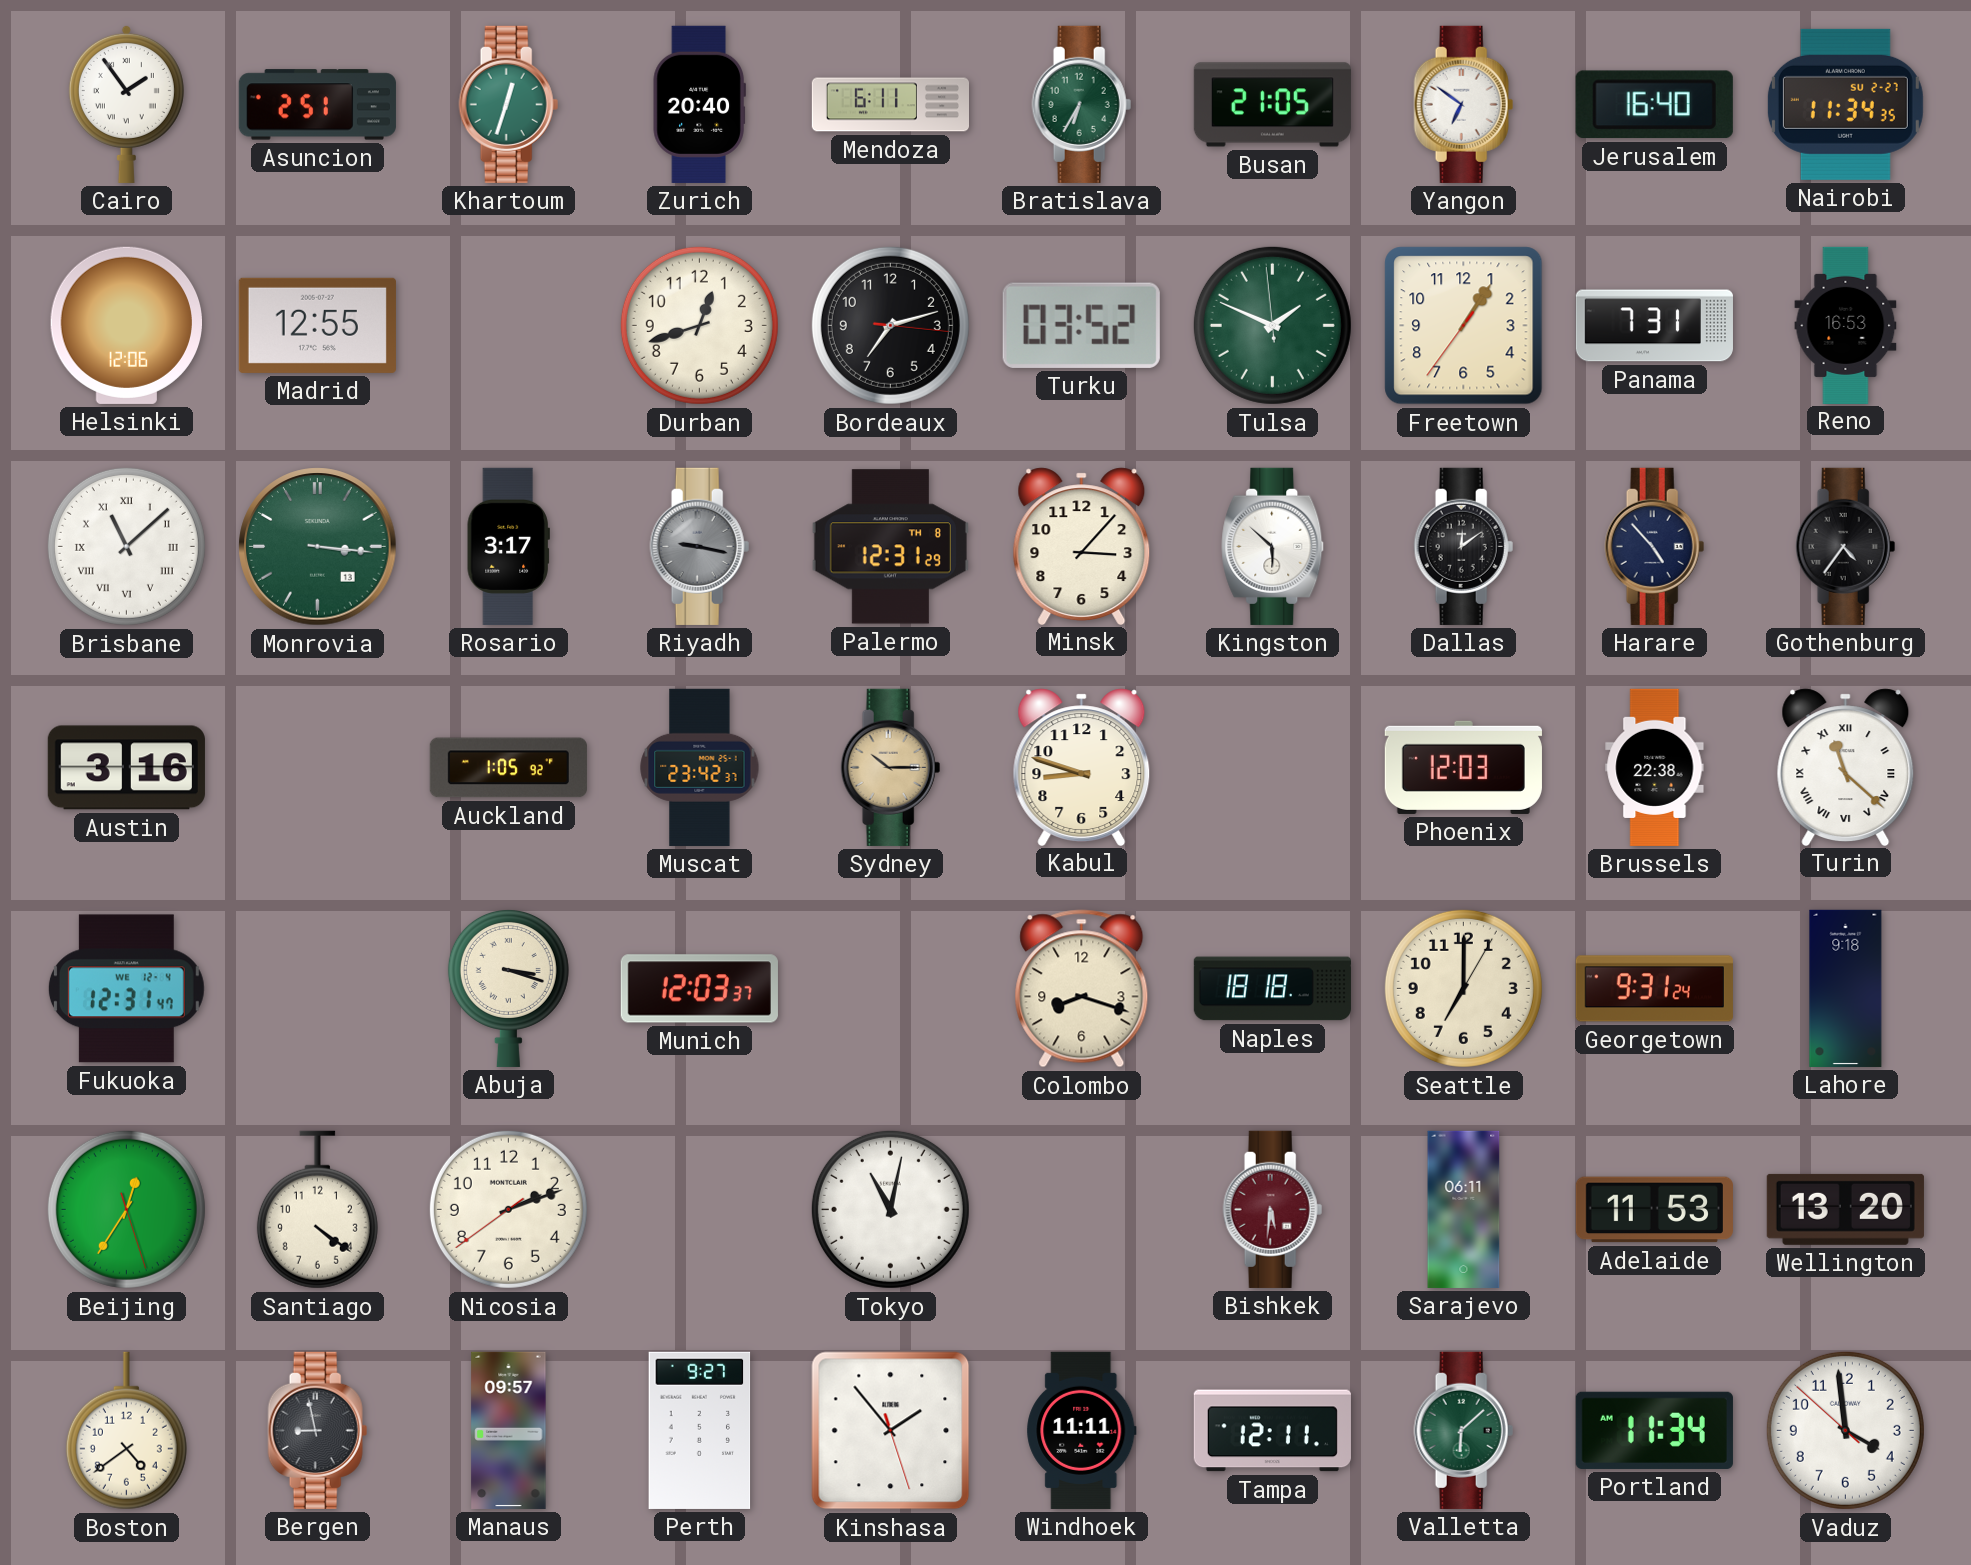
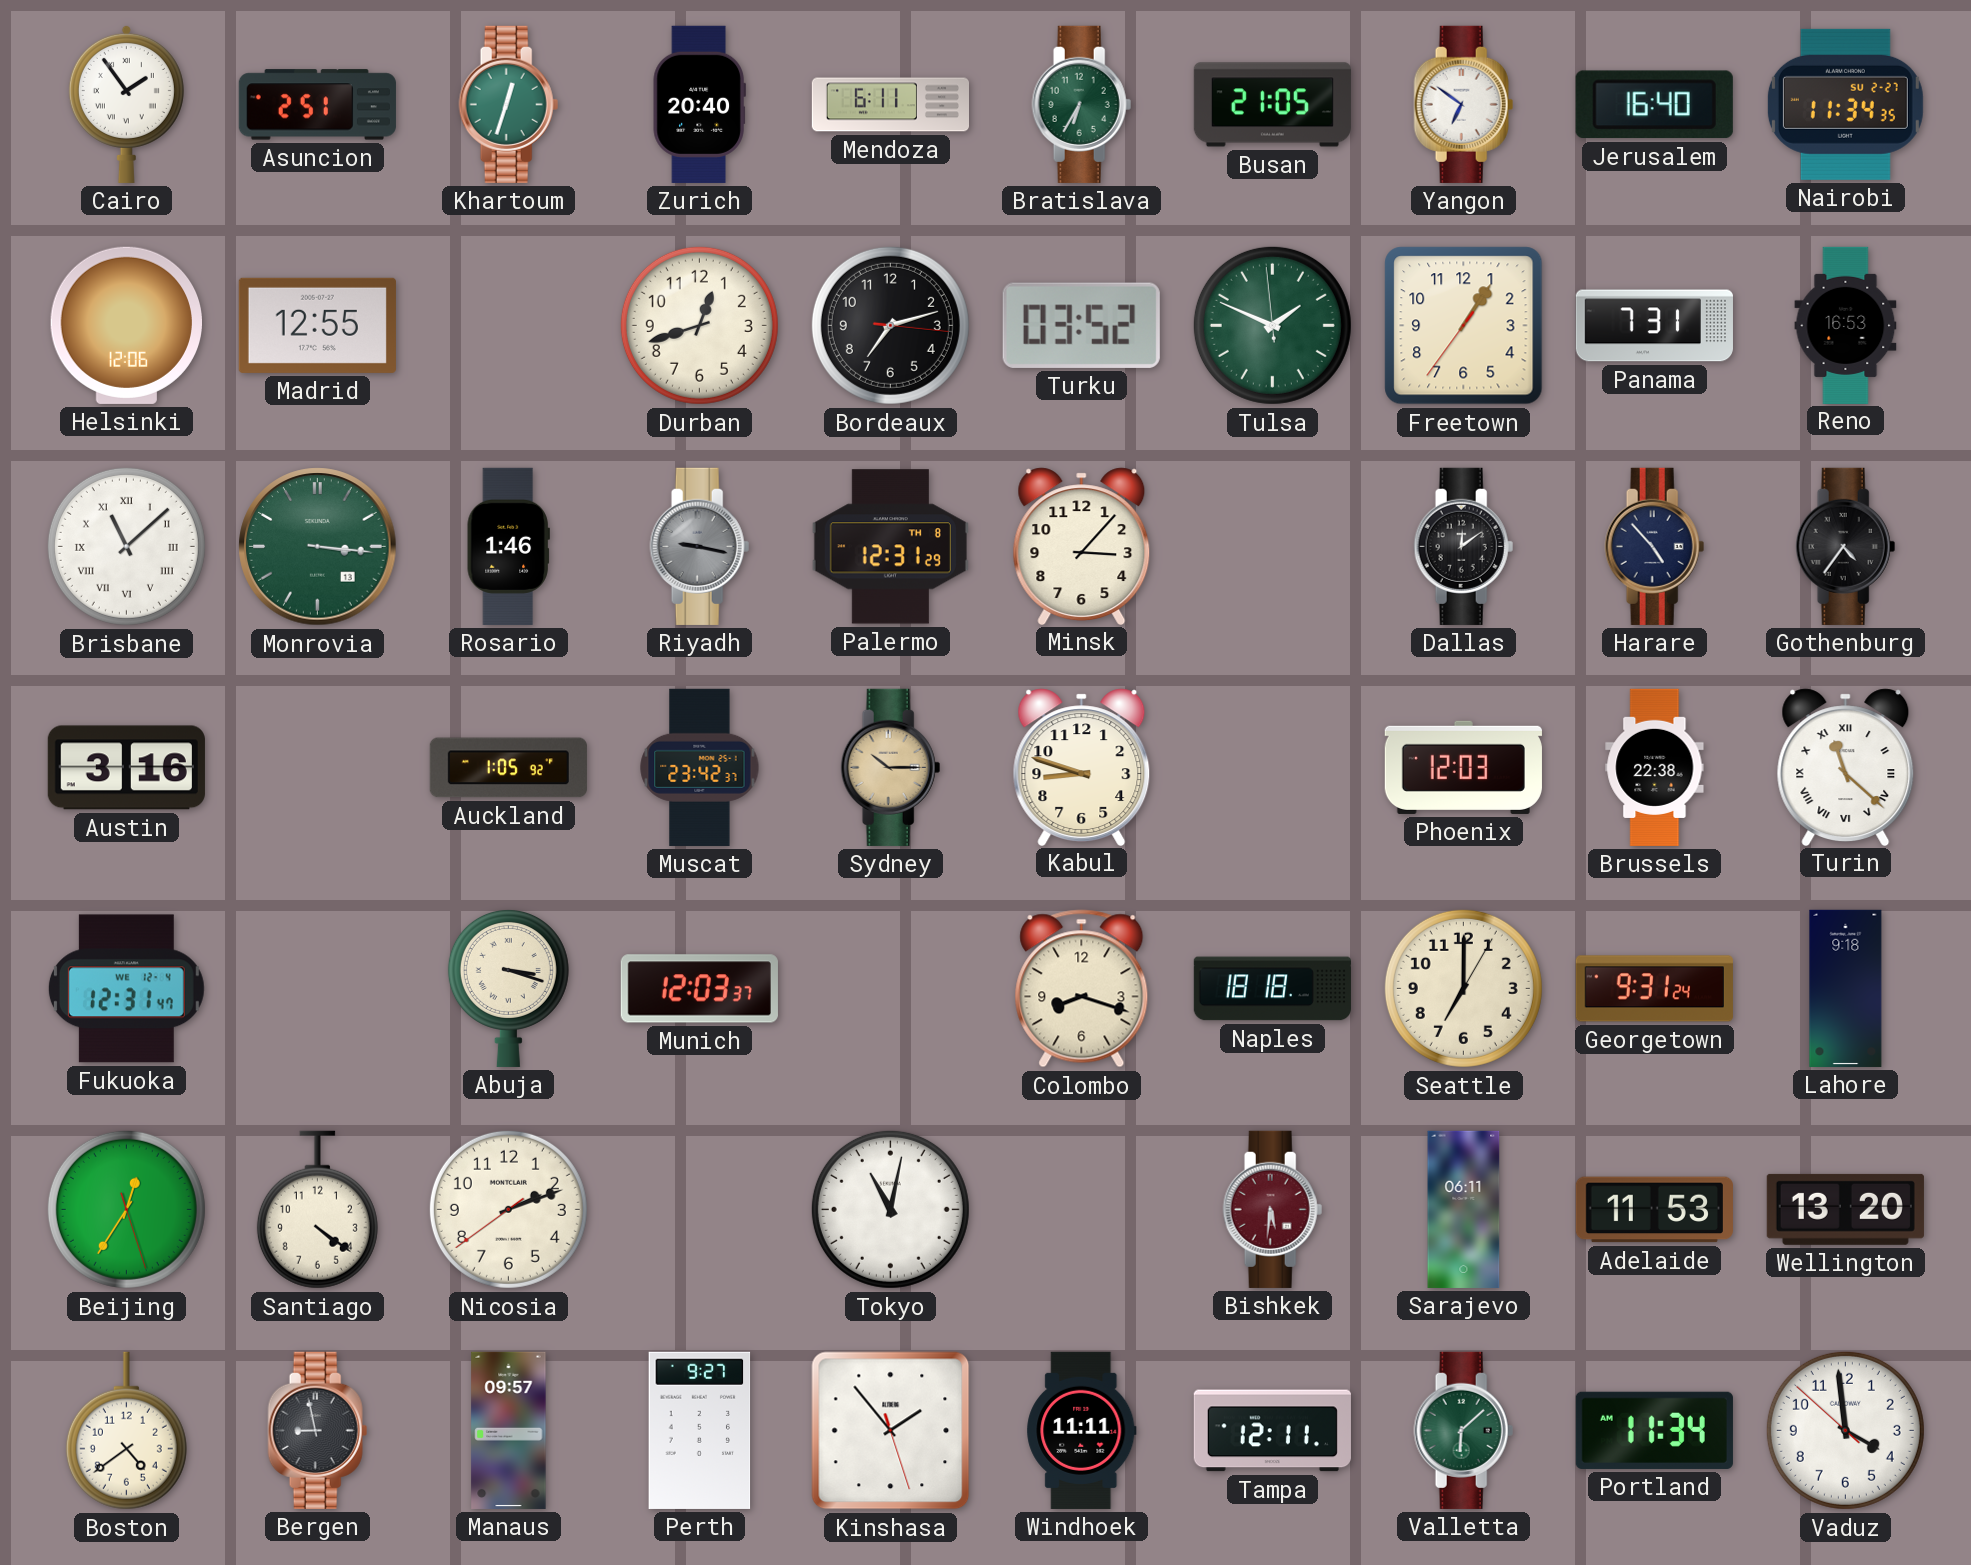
Rosario: 3:17 -> 1:46 (508, 546)
Kingston: 5:52 -> none (1273, 546)
